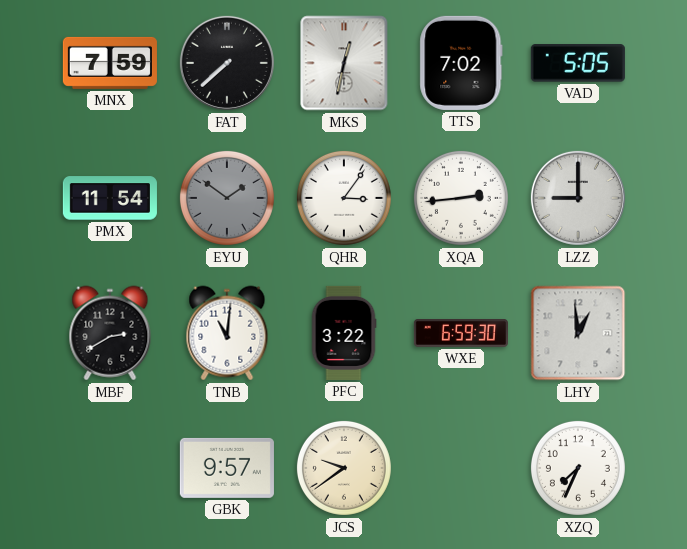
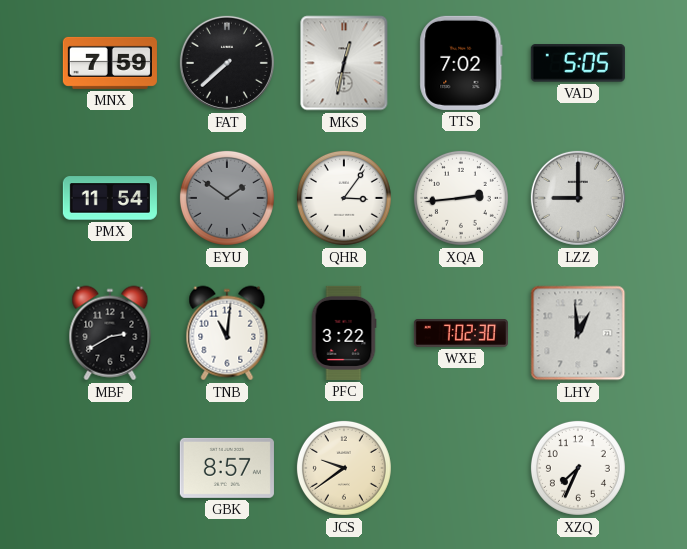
WXE: 6:59 -> 7:02 (461, 334)
GBK: 9:57 -> 8:57 (227, 468)
